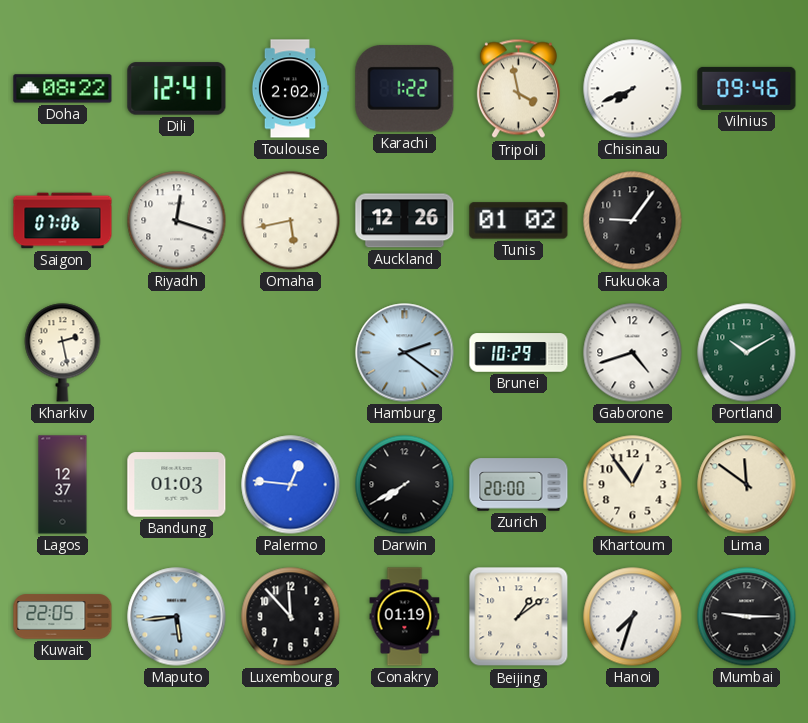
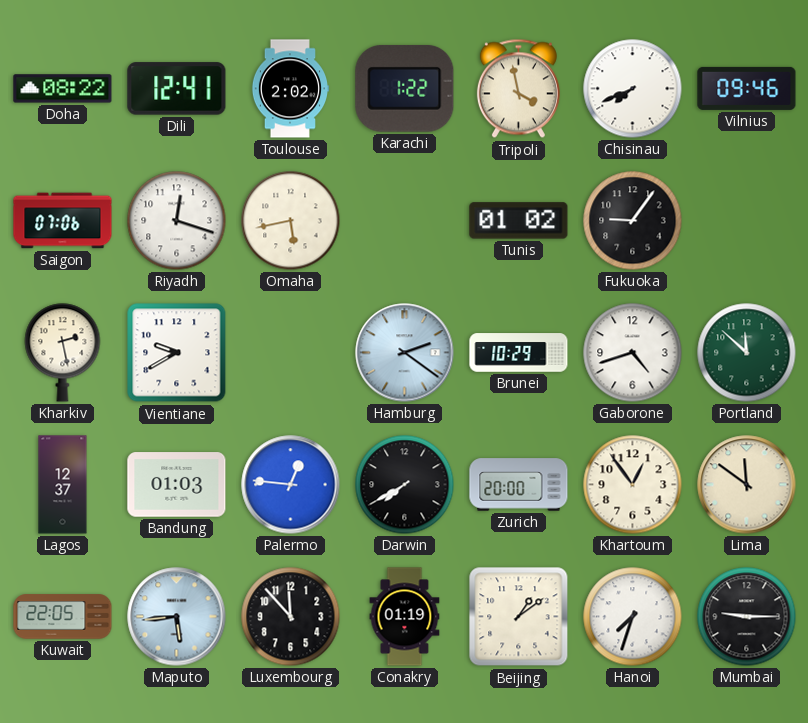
Auckland: 12:26 -> none (405, 221)
Vientiane: none -> 9:40 (177, 353)
Portland: 10:10 -> 11:52 (747, 353)
